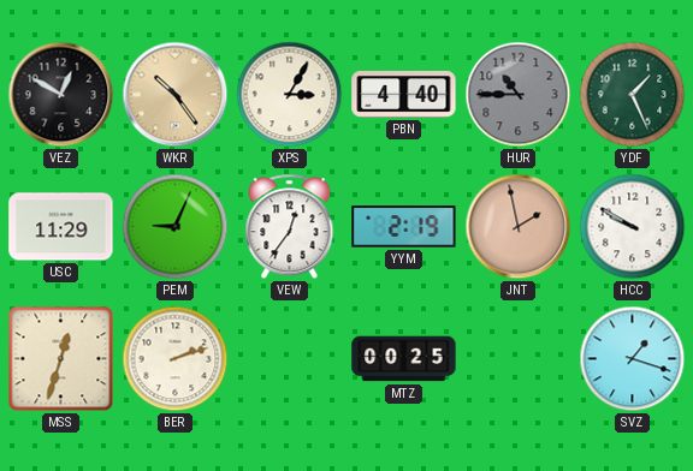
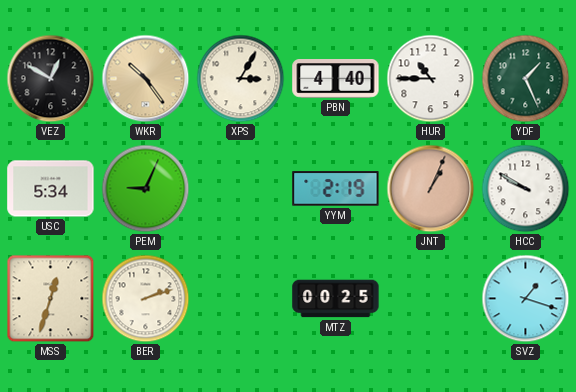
HUR dial: grey -> white (431, 79)
USC: 11:29 -> 5:34 (51, 189)
VEW: 12:36 -> none (290, 227)
JNT: 1:58 -> 1:04 (431, 189)
